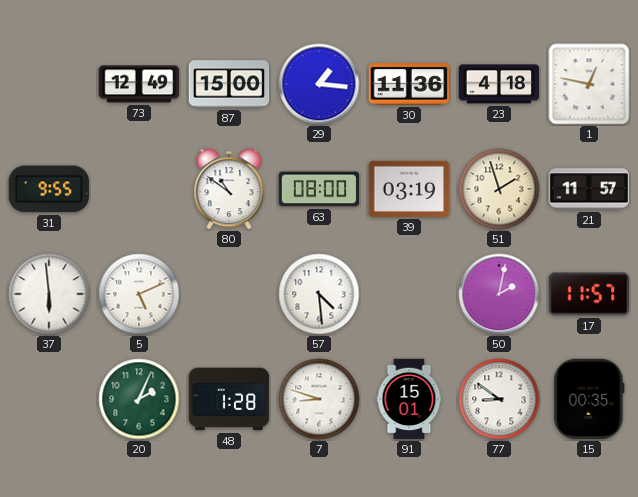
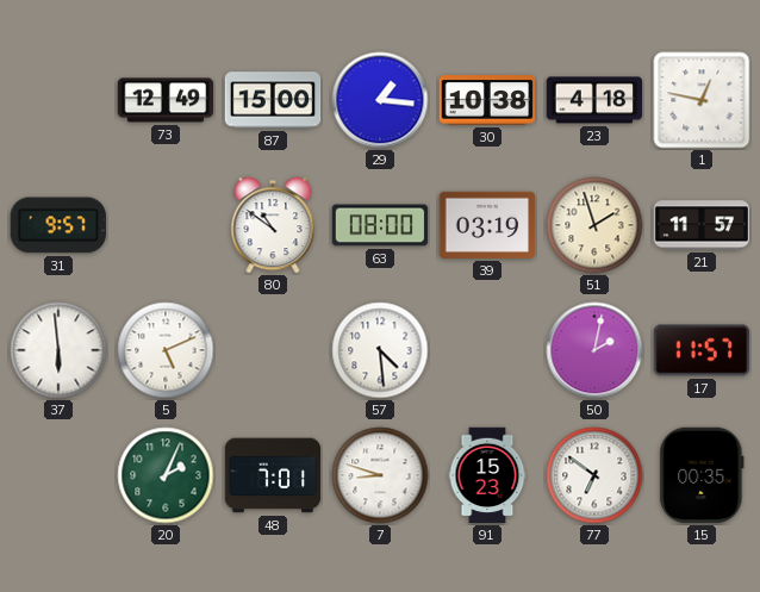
30: 11:36 -> 10:38 (487, 100)
31: 9:55 -> 9:57 (57, 225)
48: 1:28 -> 7:01 (273, 475)
91: 15:01 -> 15:23 (487, 475)
77: 8:51 -> 6:51 (594, 475)
